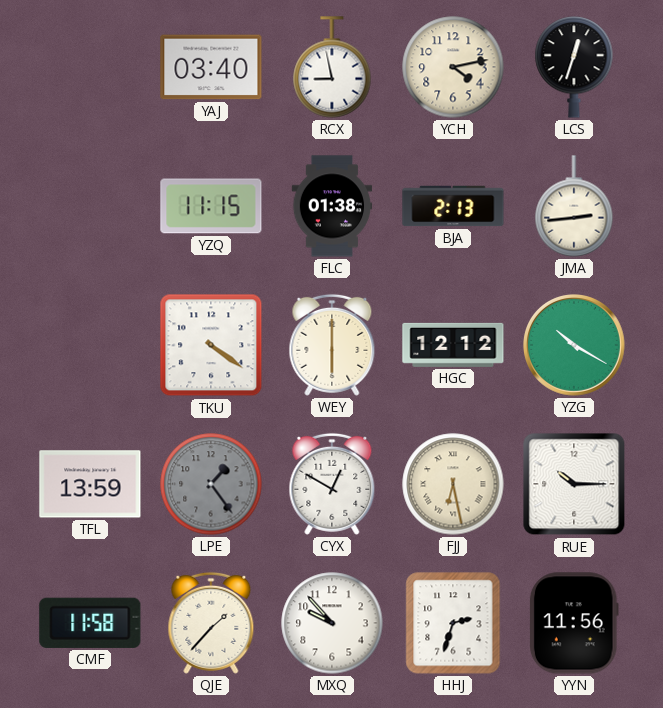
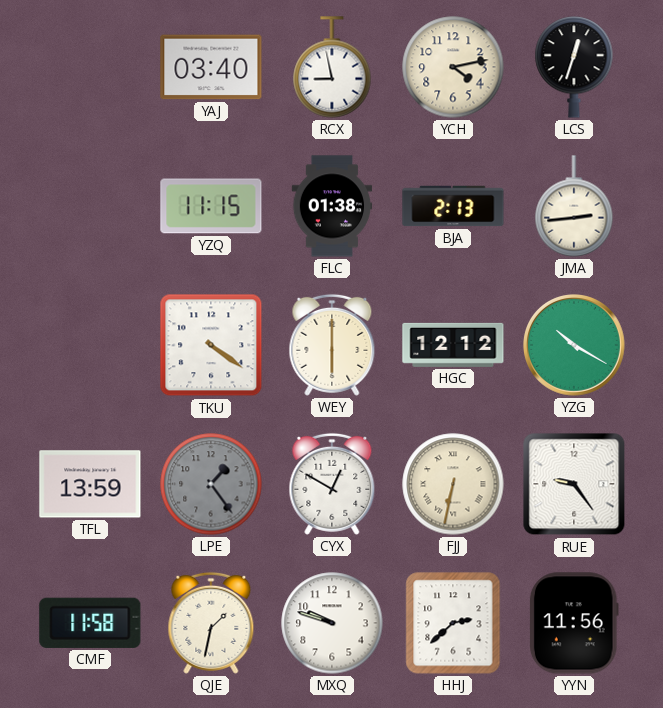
FJJ: 6:28 -> 6:32 (453, 484)
RUE: 10:15 -> 9:24 (574, 484)
QJE: 1:37 -> 1:32 (211, 623)
MXQ: 9:53 -> 9:48 (332, 623)
HHJ: 2:33 -> 2:38 (453, 623)
